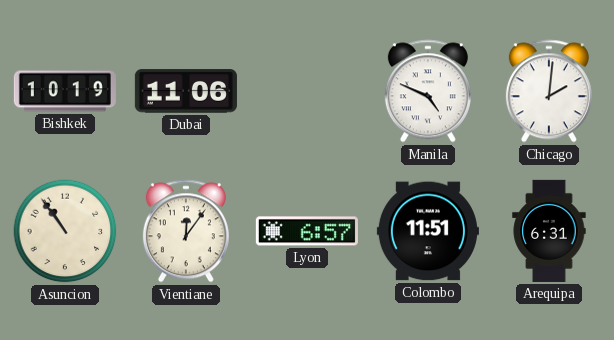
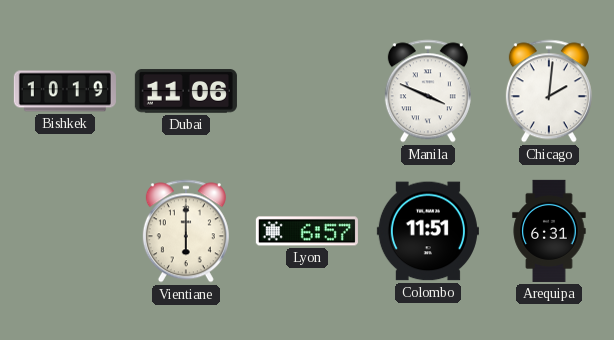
Manila: 4:49 -> 3:49 (428, 91)
Asuncion: 10:54 -> none (65, 231)
Vientiane: 12:06 -> 6:00 (186, 231)
